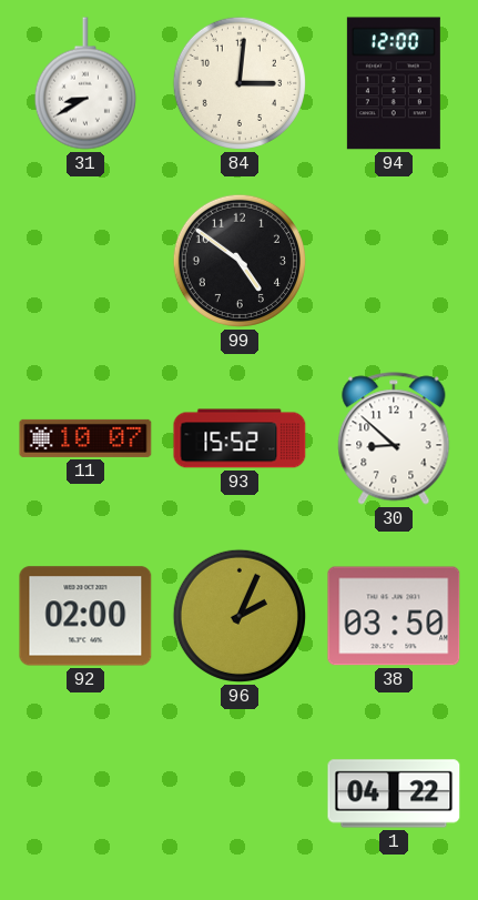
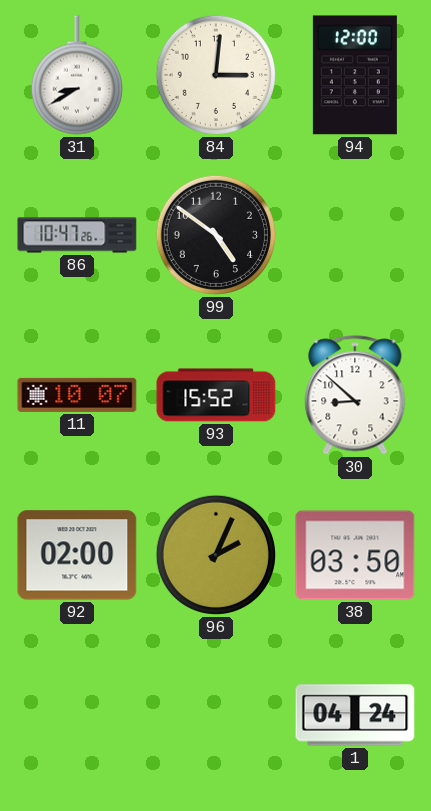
86: none -> 10:47 (77, 235)
1: 04:22 -> 04:24 (355, 715)
